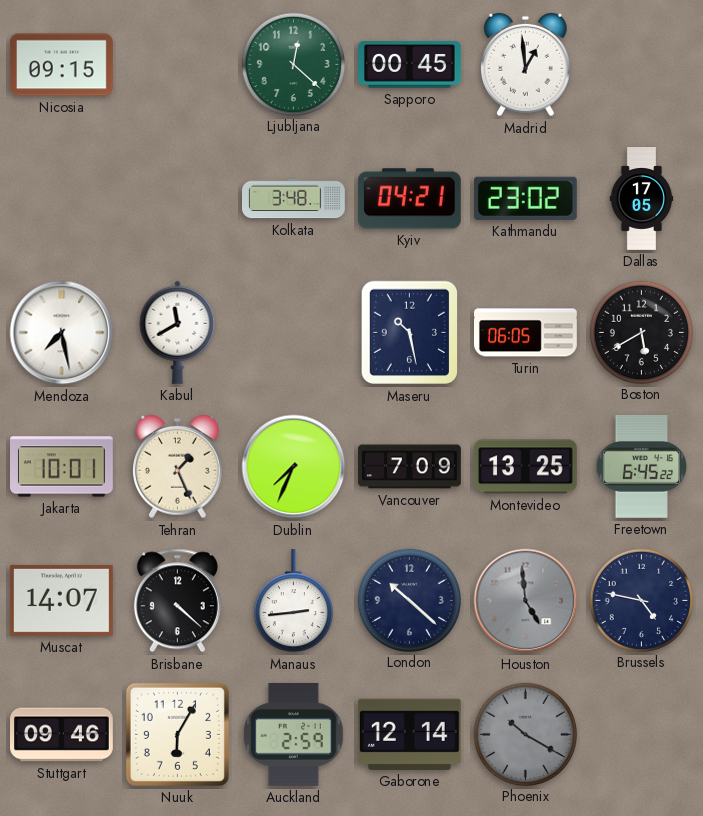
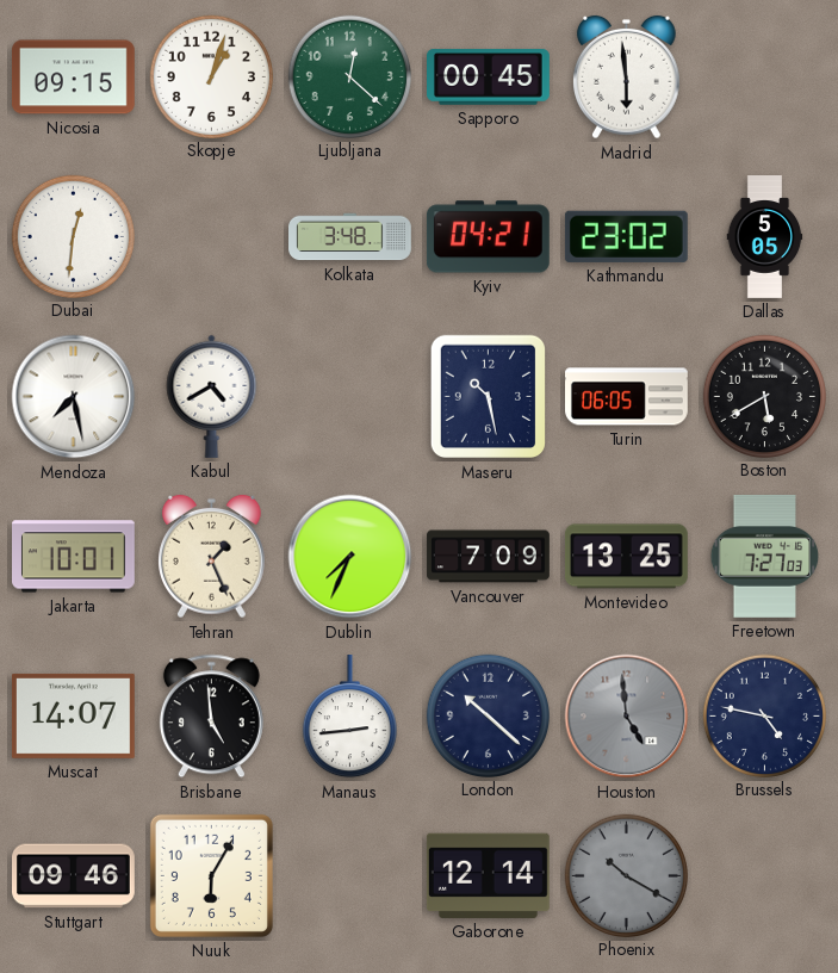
Skopje: none -> 1:03 (211, 76)
Madrid: 12:59 -> 5:59 (627, 78)
Dubai: none -> 12:31 (73, 236)
Dallas: 17:05 -> 5:05 (765, 237)
Kabul: 11:40 -> 4:40 (212, 396)
Freetown: 6:45 -> 7:27 (765, 557)
Brisbane: 4:22 -> 4:59 (211, 717)
Auckland: 2:59 -> none (293, 734)
